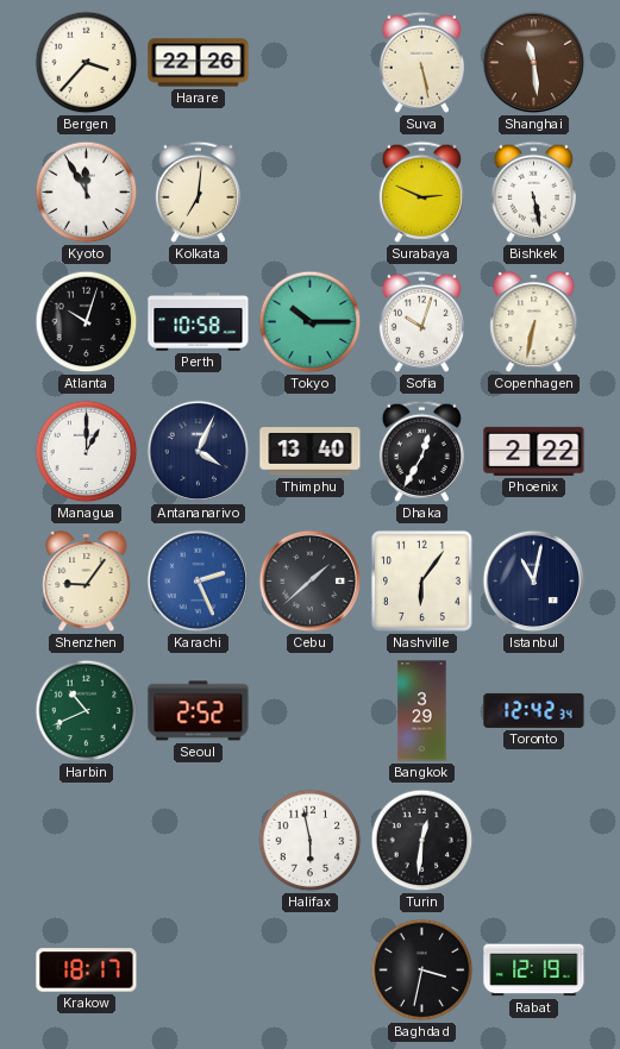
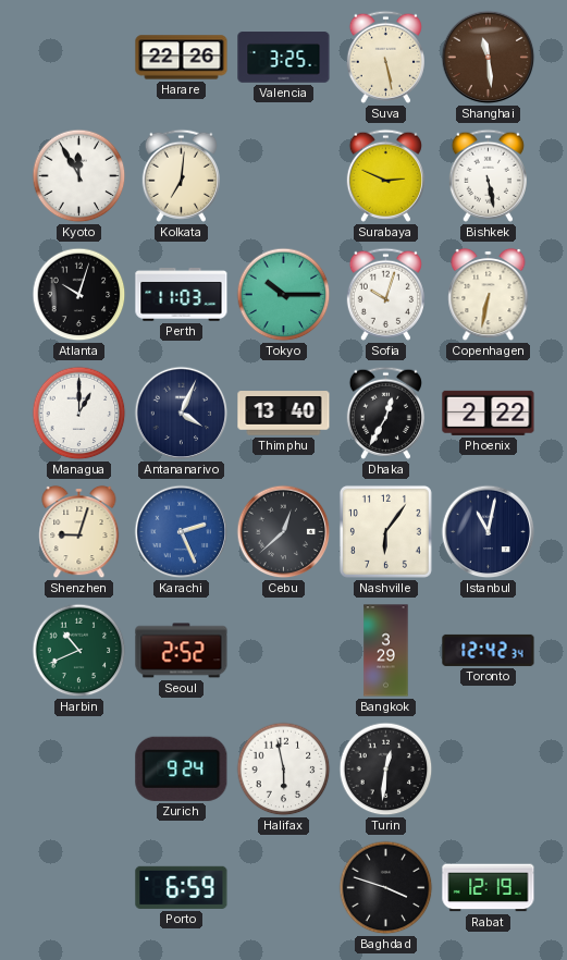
Bergen: 3:37 -> none (87, 63)
Valencia: none -> 3:25 (284, 58)
Perth: 10:58 -> 11:03 (182, 295)
Shenzhen: 9:06 -> 9:03 (79, 532)
Cebu: 1:38 -> 12:38 (284, 532)
Zurich: none -> 9:24 (182, 768)
Krakow: 18:17 -> none (87, 971)
Porto: none -> 6:59 (182, 887)
Baghdad: 3:32 -> 3:48 (386, 888)
